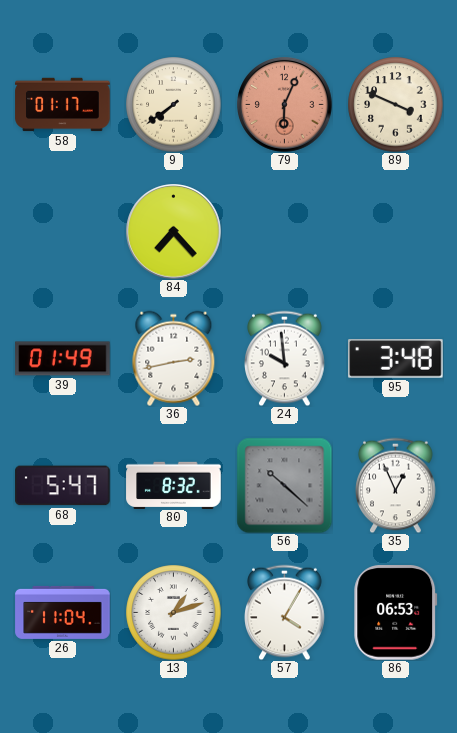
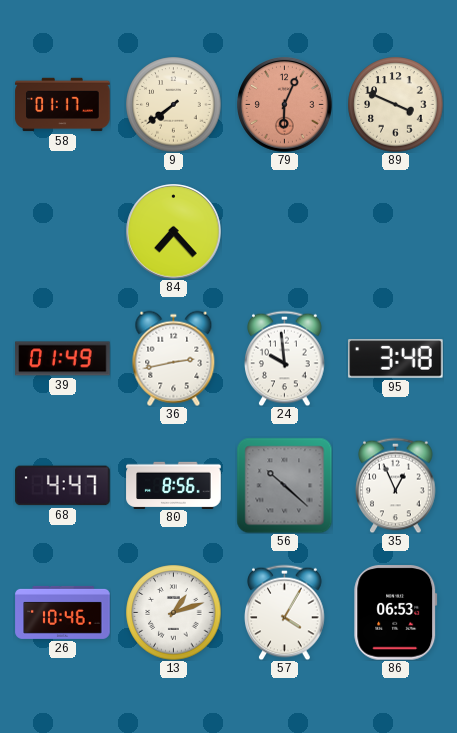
68: 5:47 -> 4:47 (63, 486)
80: 8:32 -> 8:56 (174, 485)
26: 11:04 -> 10:46 (63, 612)
